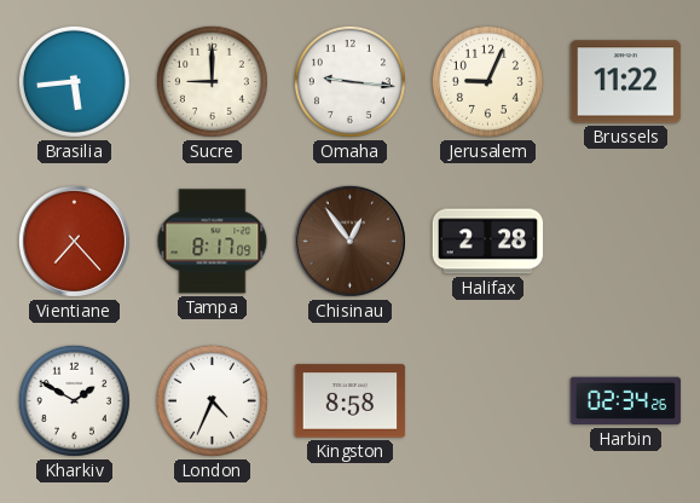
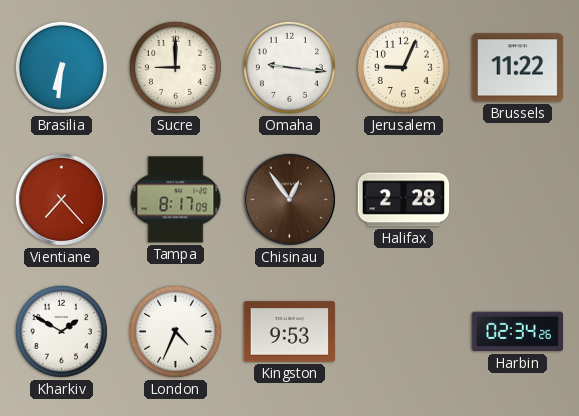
Brasilia: 5:44 -> 6:31 (61, 67)
Kingston: 8:58 -> 9:53 (290, 332)
